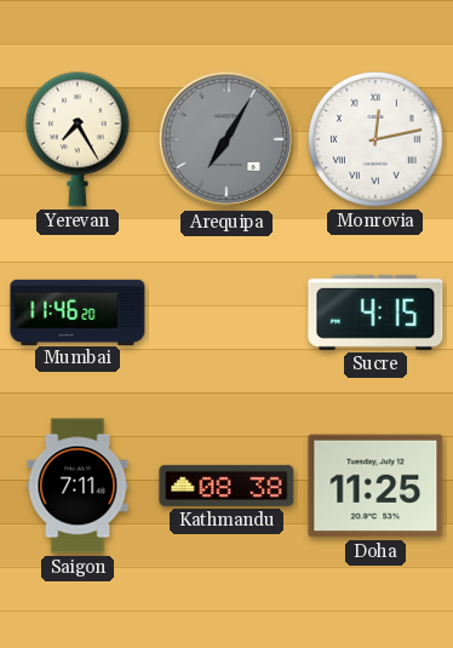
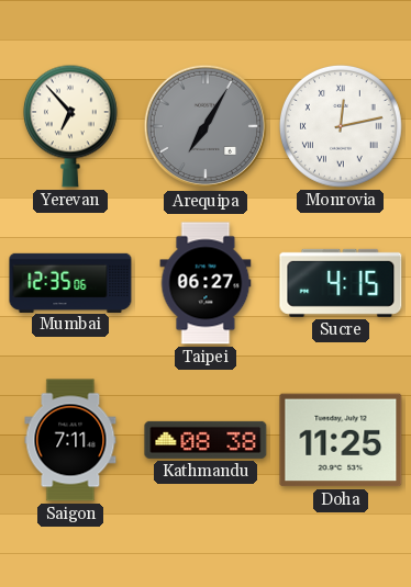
Yerevan: 7:25 -> 6:53 (70, 126)
Mumbai: 11:46 -> 12:35 (70, 282)
Taipei: none -> 06:27 (205, 283)
